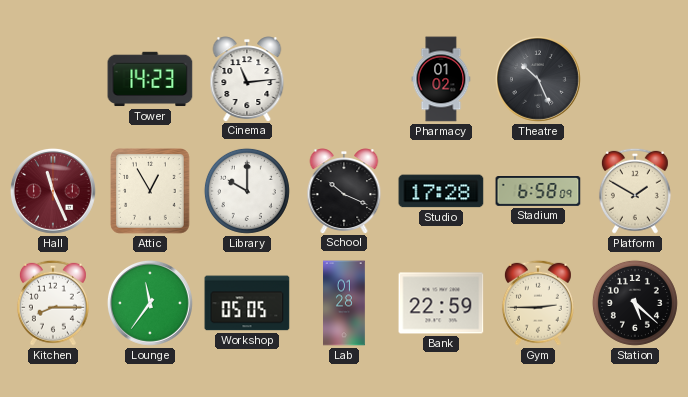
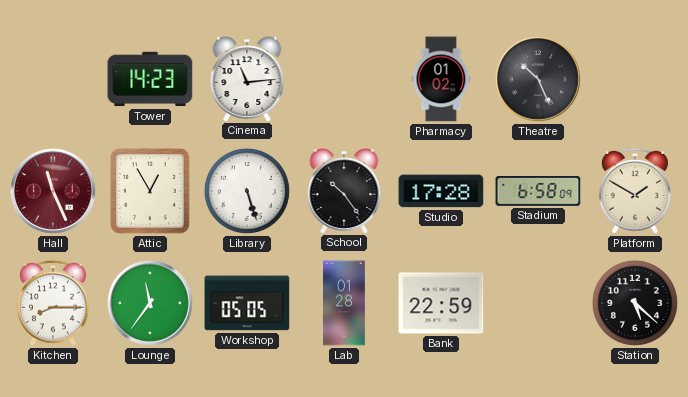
Library: 10:00 -> 5:27 (247, 191)
School: 10:19 -> 10:24 (344, 191)
Gym: 2:45 -> none (538, 303)
